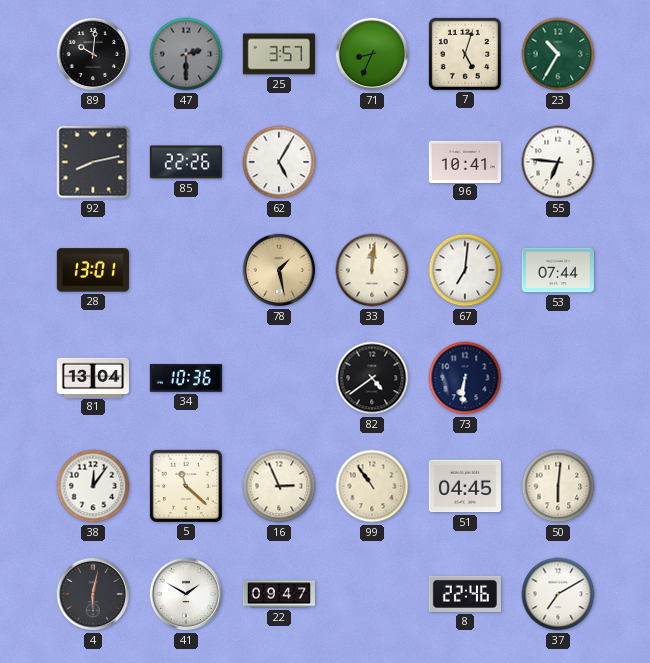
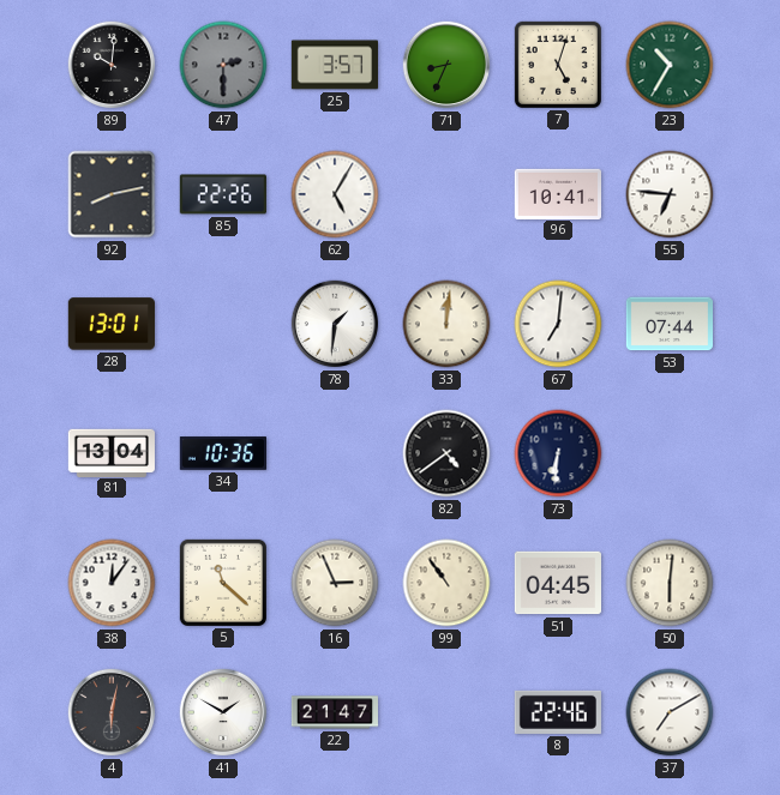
78: 1:28 -> 1:31 (335, 324)
78 dial: champagne -> white (335, 324)
22: 09:47 -> 21:47 (334, 712)
